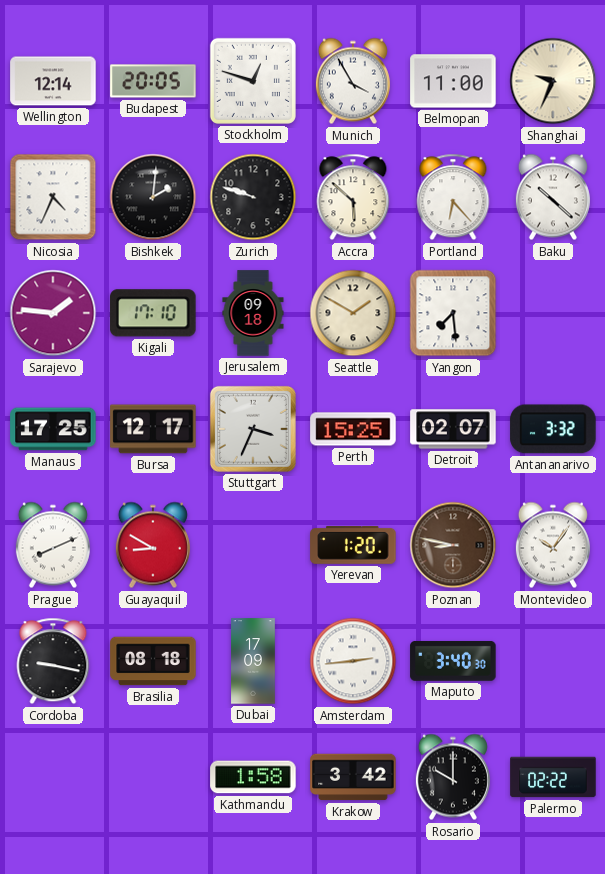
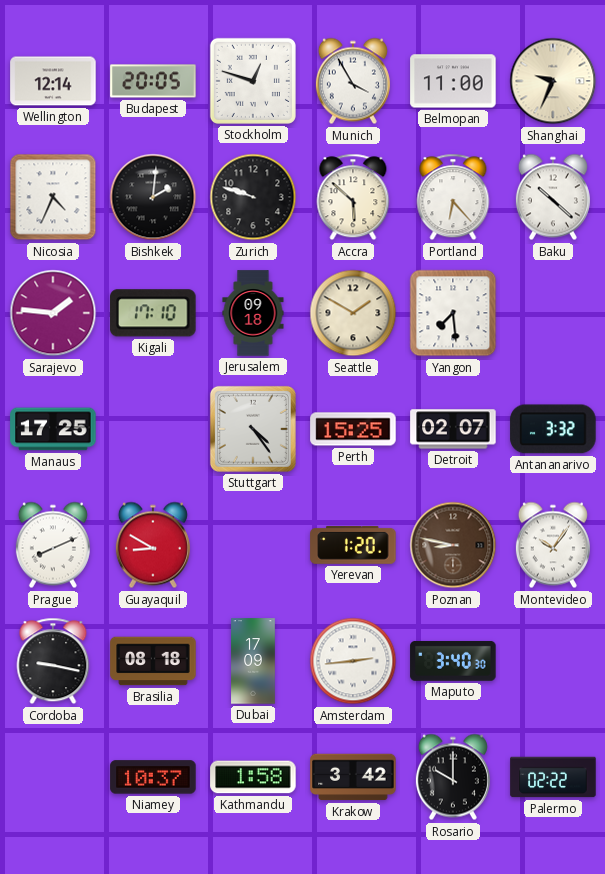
Bursa: 12:17 -> none (153, 429)
Stuttgart: 3:34 -> 4:24 (253, 429)
Niamey: none -> 10:37 (153, 777)
